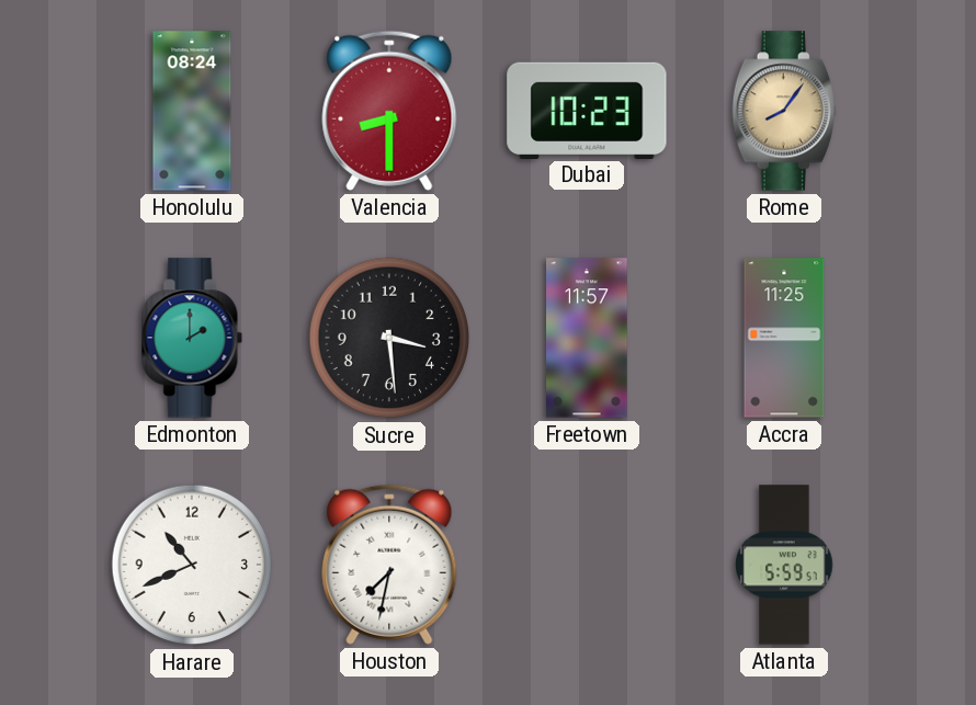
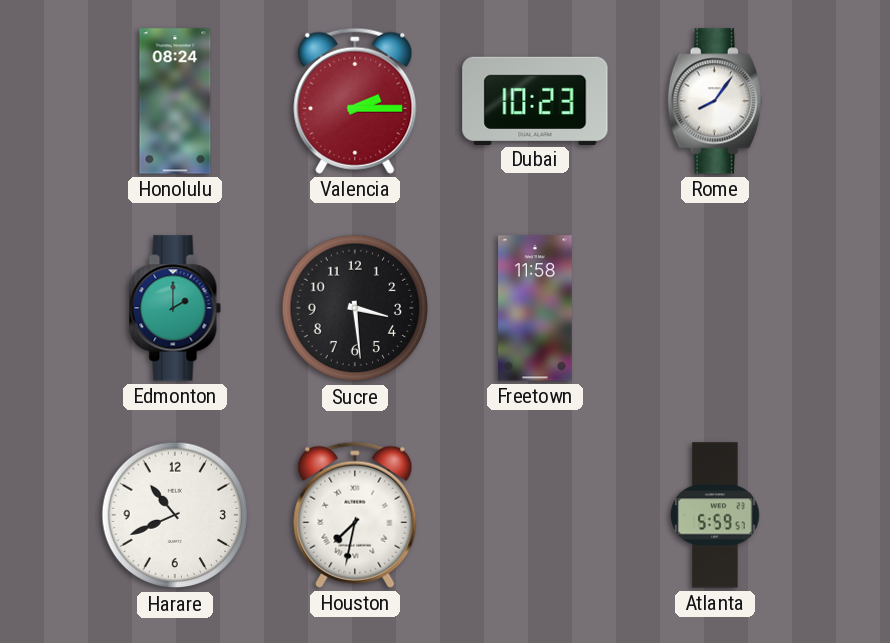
Valencia: 8:30 -> 2:15 (355, 101)
Rome dial: champagne -> white (715, 101)
Freetown: 11:57 -> 11:58 (535, 308)
Accra: 11:25 -> none (784, 338)
